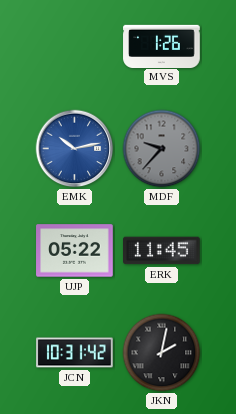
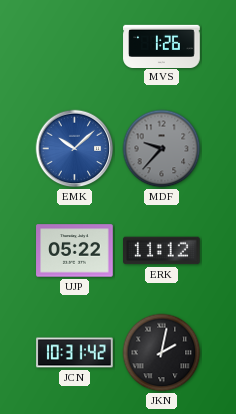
EMK: 10:13 -> 10:08 (75, 149)
ERK: 11:45 -> 11:12 (162, 251)
